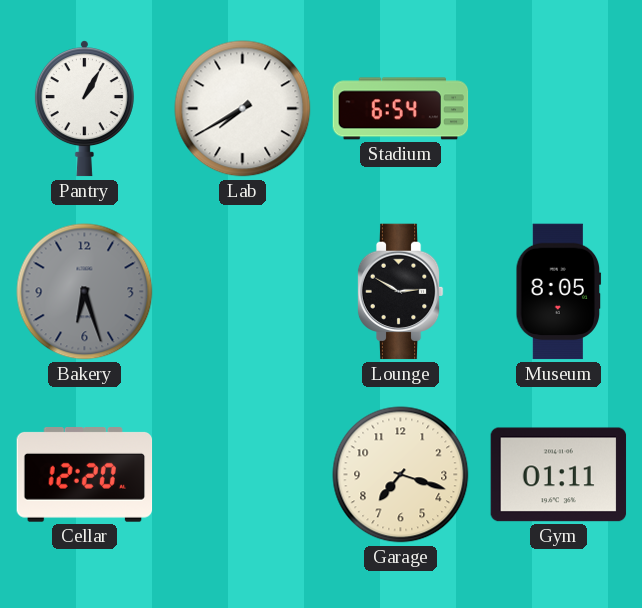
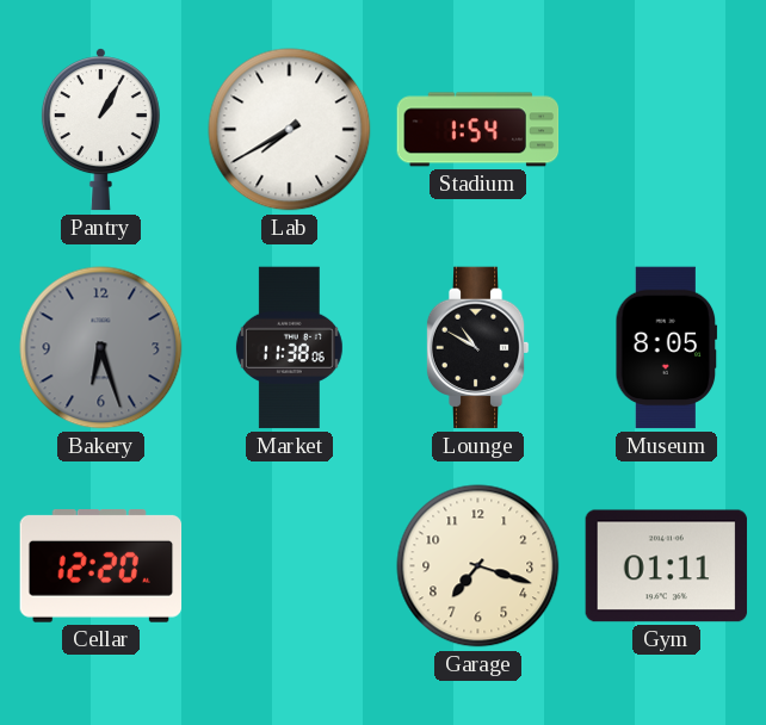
Stadium: 6:54 -> 1:54 (478, 130)
Market: none -> 11:38 (289, 348)
Lounge: 2:50 -> 10:50 (477, 348)
